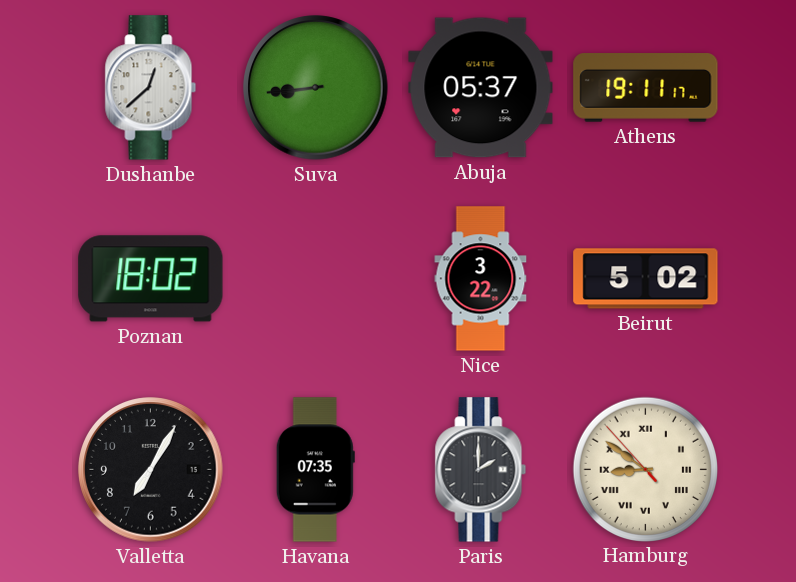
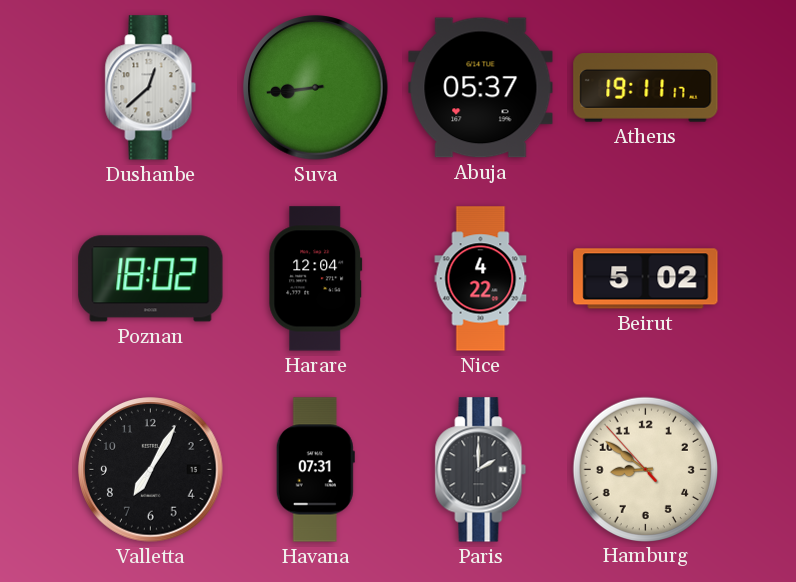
Harare: none -> 12:04 (316, 279)
Nice: 3:22 -> 4:22 (481, 279)
Havana: 07:35 -> 07:31 (315, 470)
Hamburg numerals: Roman -> Arabic (645, 469)
